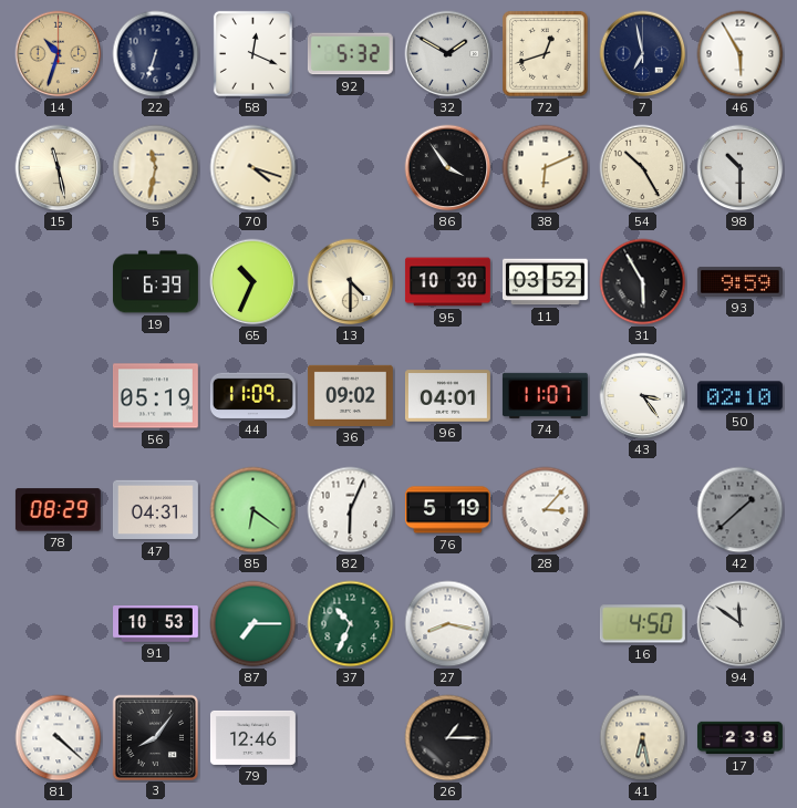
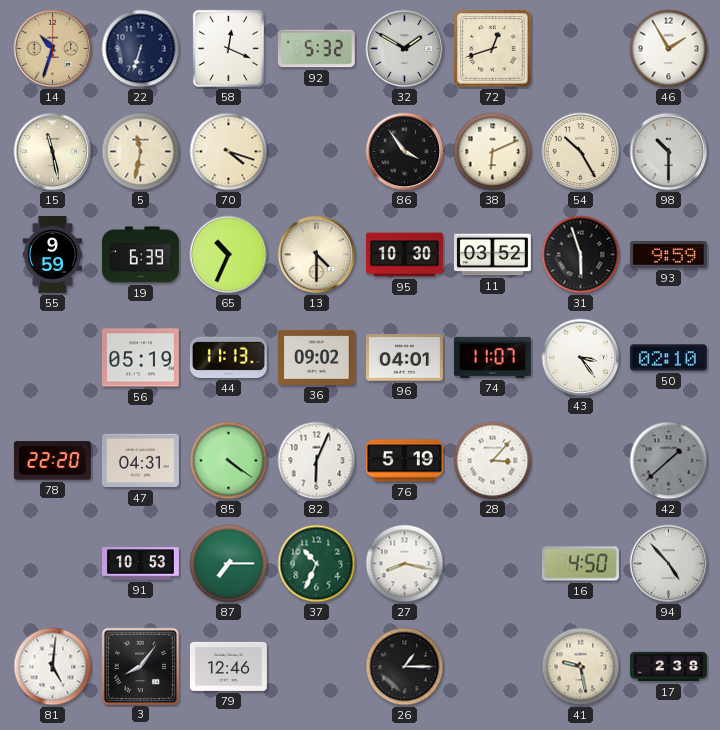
7: 6:58 -> none (643, 54)
46: 5:55 -> 1:55 (669, 49)
55: none -> 9:59 (52, 254)
31: 5:55 -> 5:57 (581, 255)
44: 11:09 -> 11:13 (228, 357)
78: 08:29 -> 22:20 (52, 461)
85: 6:21 -> 4:21 (229, 461)
94: 11:51 -> 4:53 (669, 564)
81: 4:22 -> 5:01 (53, 667)
41: 6:28 -> 9:28 (581, 667)
